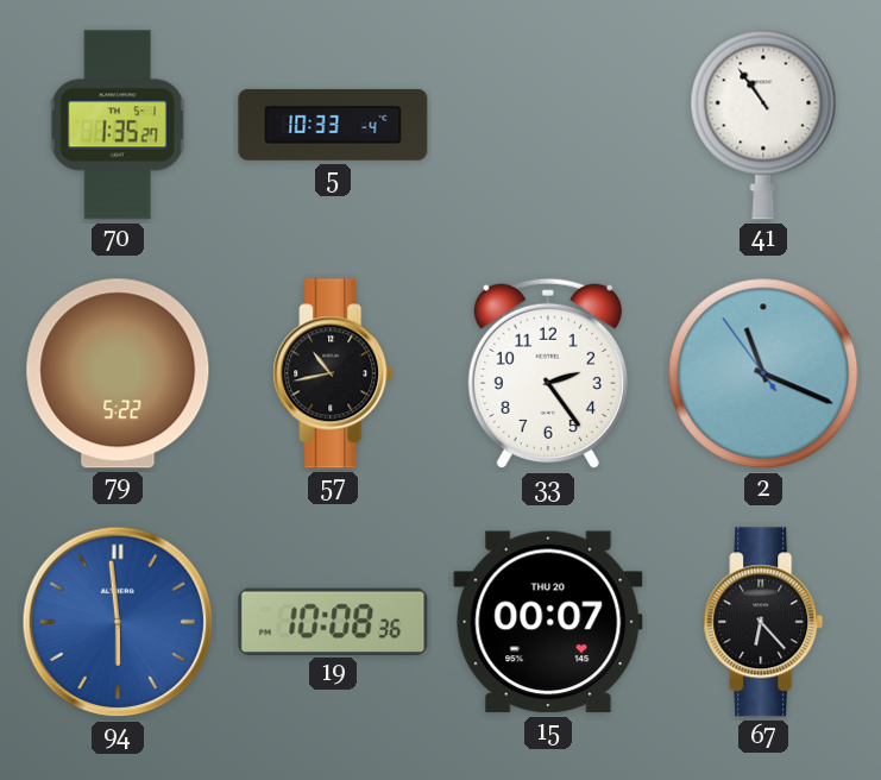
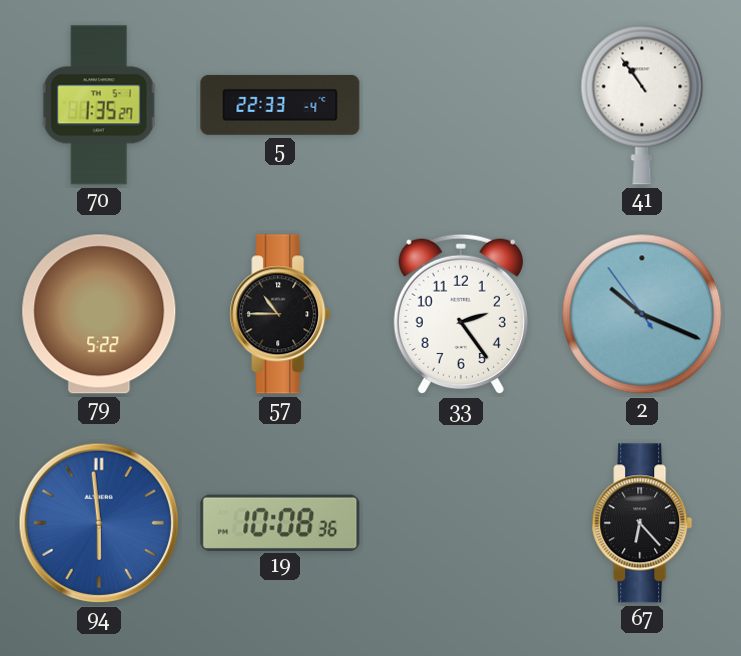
5: 10:33 -> 22:33 (280, 105)
57: 10:43 -> 10:45 (280, 314)
2: 11:18 -> 10:18 (642, 314)
15: 00:07 -> none (548, 622)
